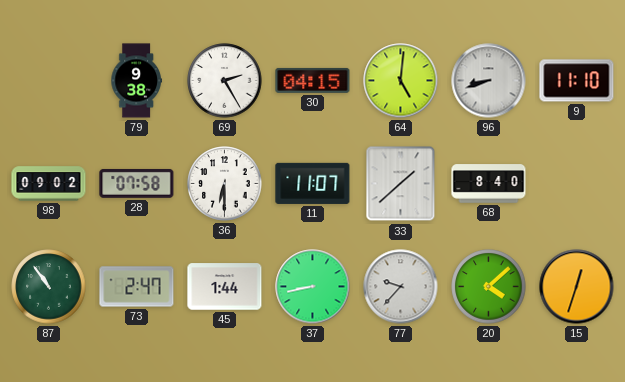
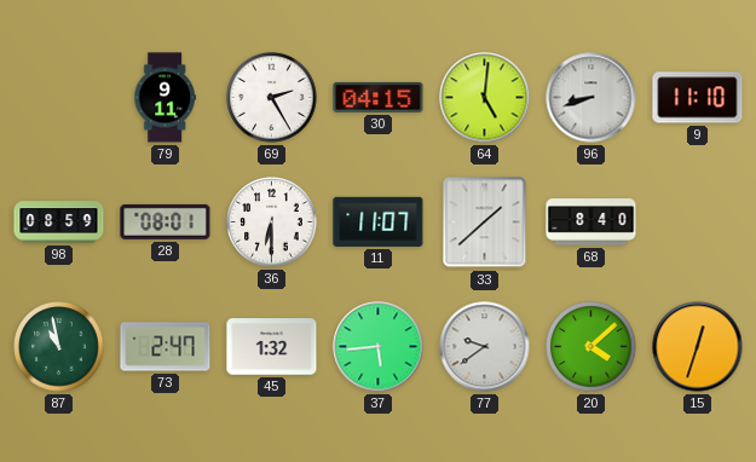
79: 9:38 -> 9:11 (165, 98)
98: 09:02 -> 08:59 (59, 223)
28: 07:58 -> 08:01 (166, 221)
87: 10:54 -> 10:58 (59, 347)
45: 1:44 -> 1:32 (272, 347)
37: 8:43 -> 5:44 (379, 347)
77: 9:37 -> 9:39 (485, 347)
